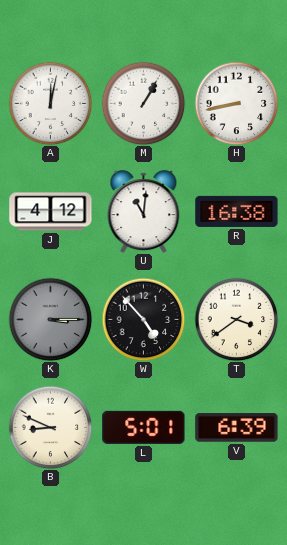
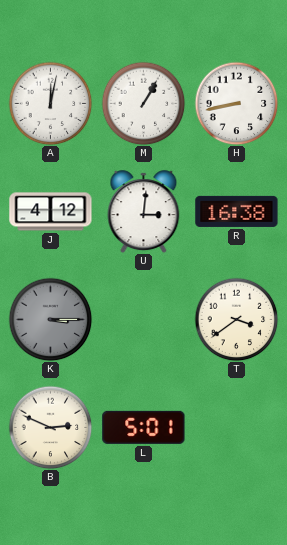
U: 11:01 -> 3:01 (144, 212)
W: 4:53 -> none (143, 319)
B: 8:49 -> 2:49 (50, 427)
V: 6:39 -> none (237, 428)
